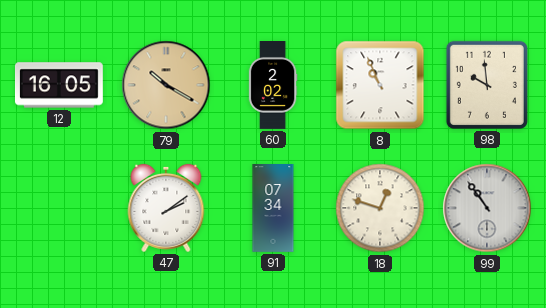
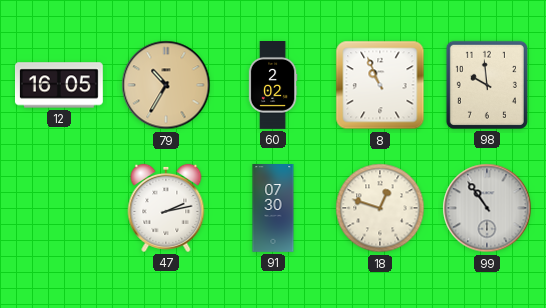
79: 10:20 -> 10:35 (166, 85)
47: 2:09 -> 2:13 (166, 208)
91: 07:34 -> 07:30 (273, 209)
